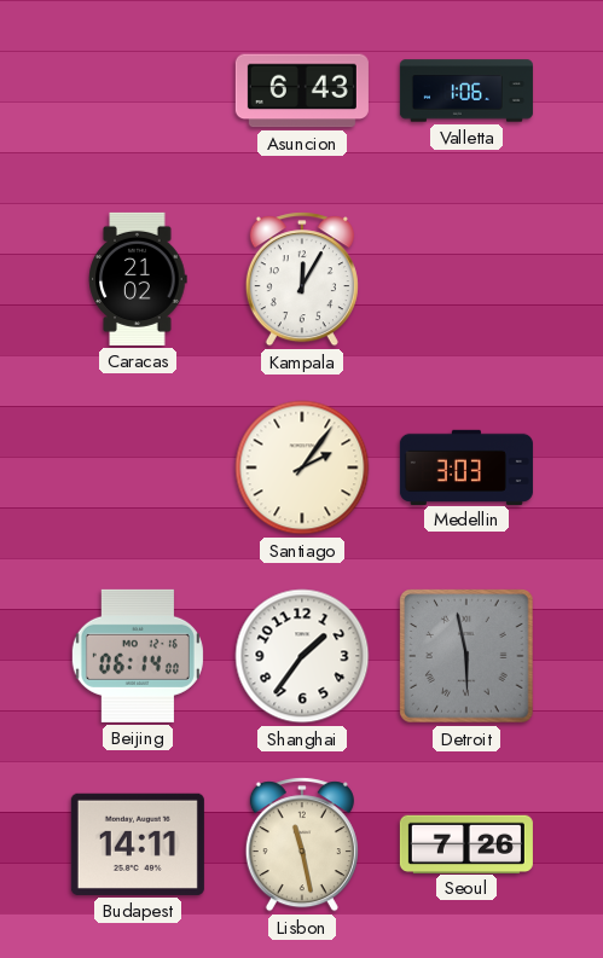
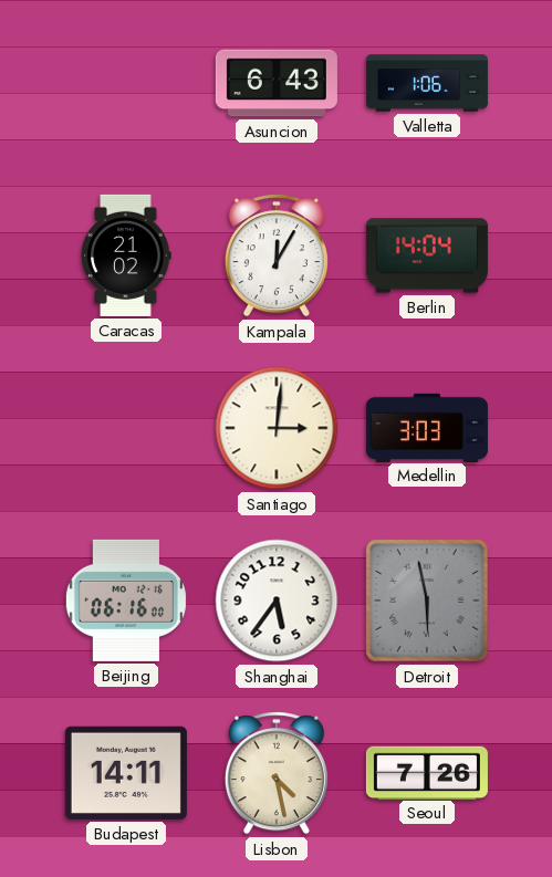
Berlin: none -> 14:04 (427, 255)
Santiago: 2:06 -> 3:01 (277, 428)
Beijing: 06:14 -> 06:16 (126, 601)
Shanghai: 1:36 -> 5:36 (277, 601)
Lisbon: 11:28 -> 4:28 (277, 773)
